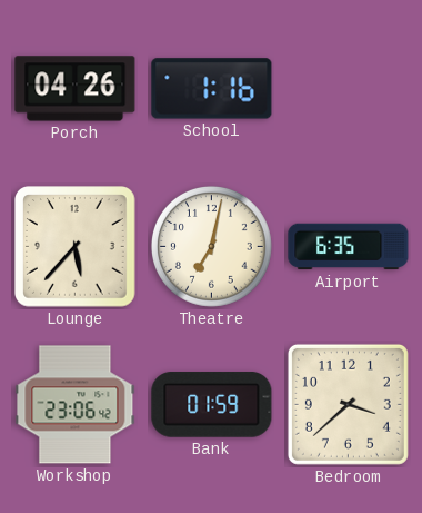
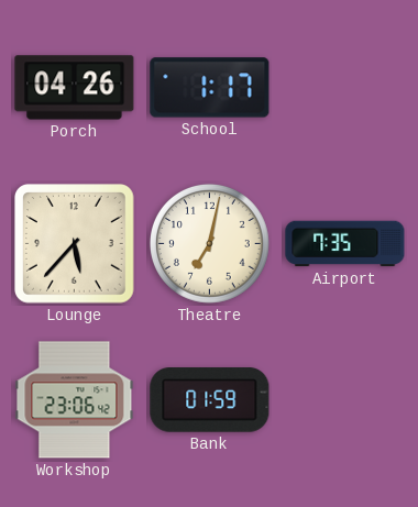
School: 1:16 -> 1:17 (210, 88)
Airport: 6:35 -> 7:35 (345, 244)
Bedroom: 3:38 -> none (348, 404)
